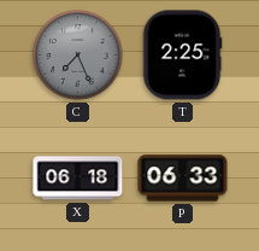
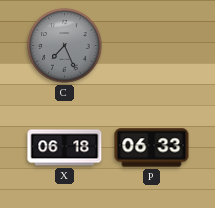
T: 2:25 -> none (182, 56)
